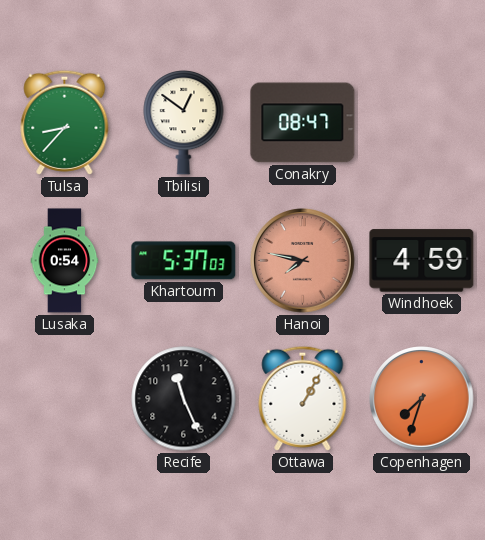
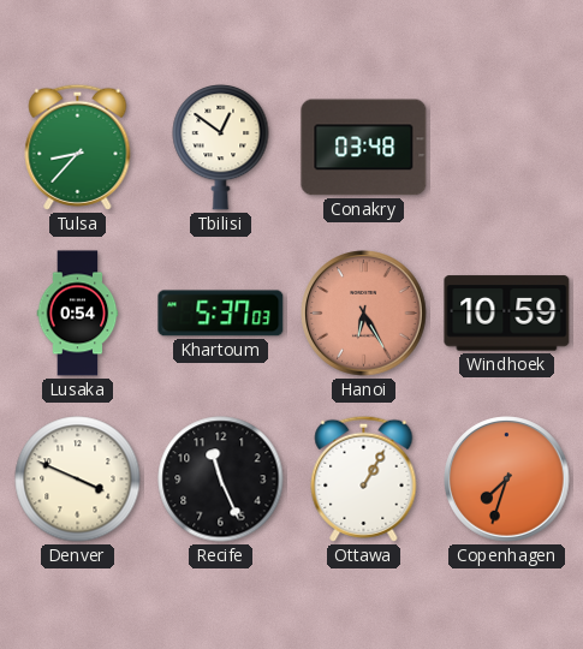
Conakry: 08:47 -> 03:48 (364, 148)
Hanoi: 7:47 -> 6:25 (364, 314)
Windhoek: 4:59 -> 10:59 (507, 314)
Denver: none -> 3:49 (78, 480)
